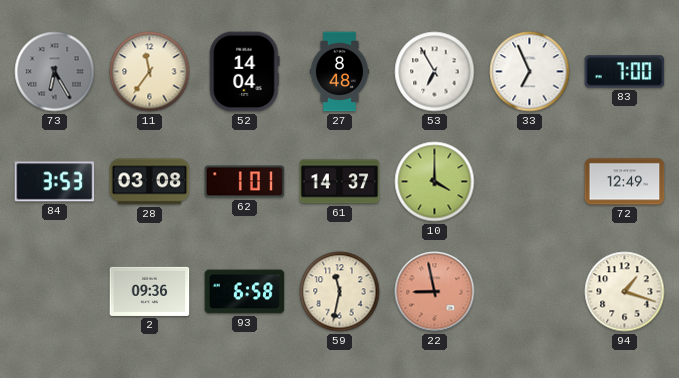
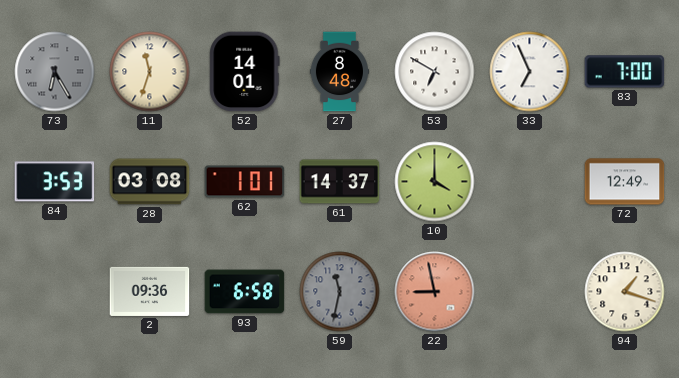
11: 11:36 -> 11:33 (150, 72)
52: 14:04 -> 14:01 (245, 72)
53: 6:55 -> 6:50 (435, 72)
59 dial: cream -> grey (340, 292)
